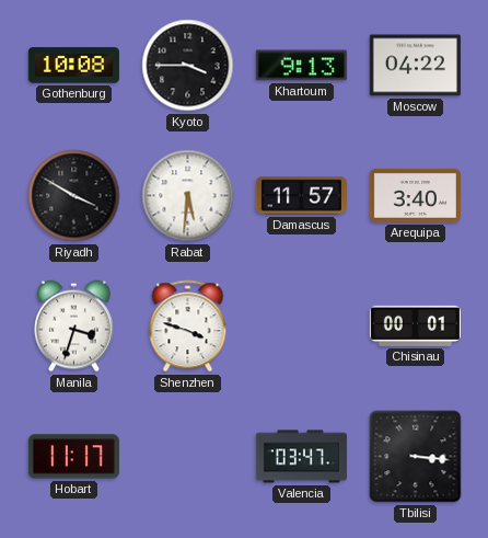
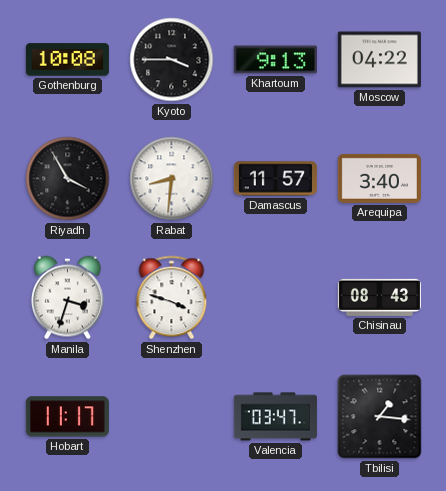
Riyadh: 3:50 -> 3:55 (68, 179)
Rabat: 5:31 -> 8:31 (172, 179)
Chisinau: 00:01 -> 08:43 (379, 297)
Tbilisi: 3:16 -> 1:16 (380, 417)
